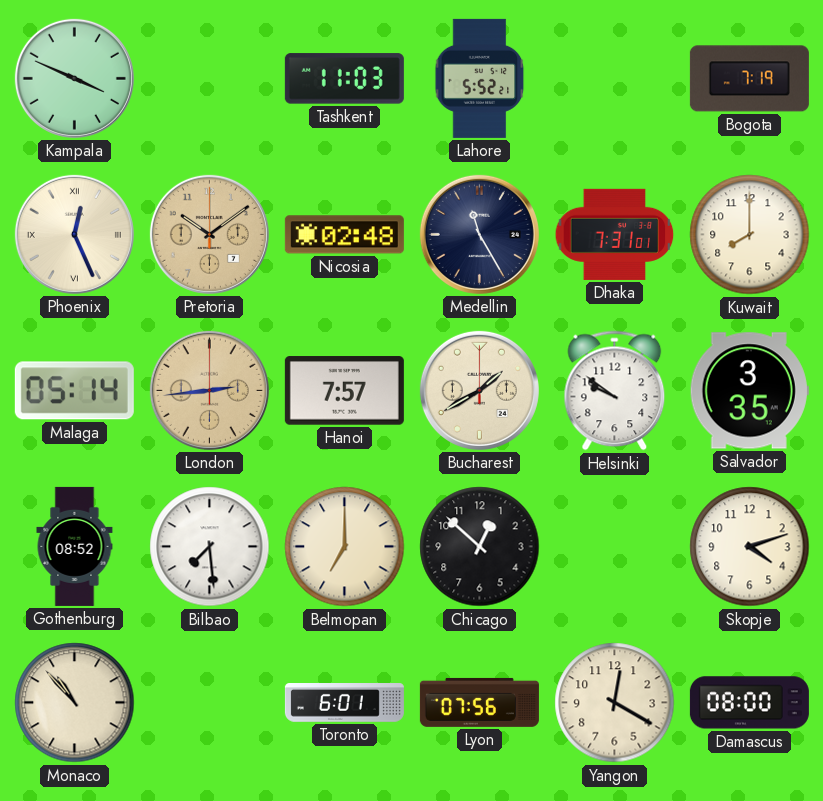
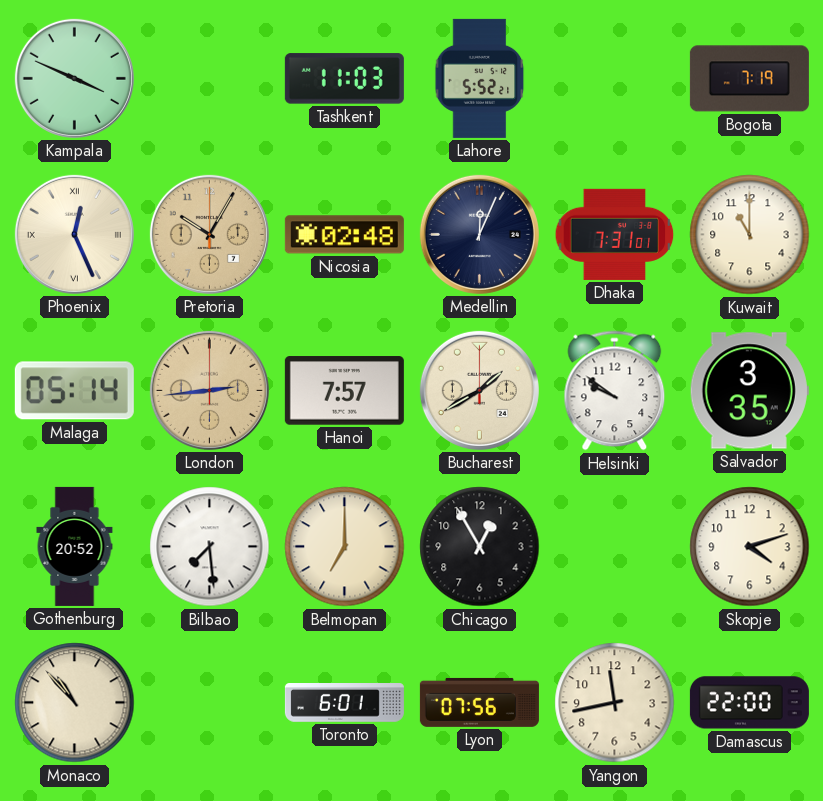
Pretoria: 10:09 -> 10:05 (209, 234)
Medellin: 11:25 -> 12:04 (479, 234)
Kuwait: 8:00 -> 11:00 (750, 235)
Gothenburg: 08:52 -> 20:52 (75, 546)
Chicago: 12:52 -> 12:55 (480, 547)
Yangon: 12:20 -> 11:43 (615, 703)
Damascus: 08:00 -> 22:00 (749, 703)
